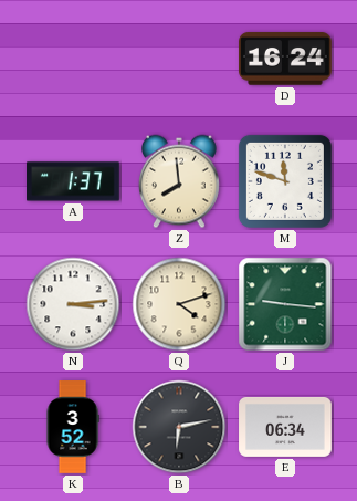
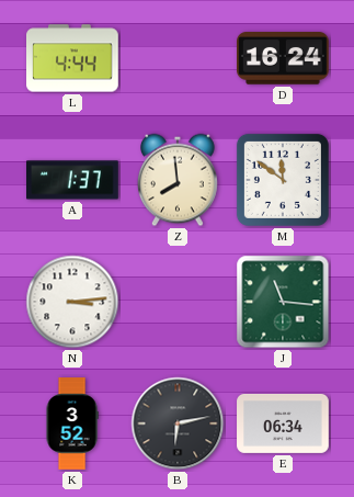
L: none -> 4:44 (73, 58)
M: 11:48 -> 11:51 (283, 180)
Q: 4:12 -> none (179, 304)
J: 9:16 -> 11:16 (283, 302)
